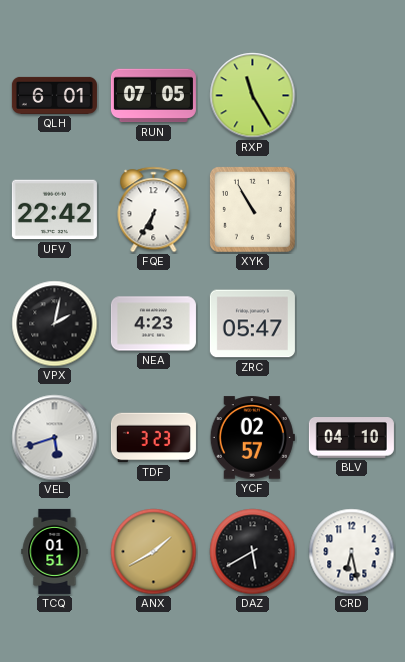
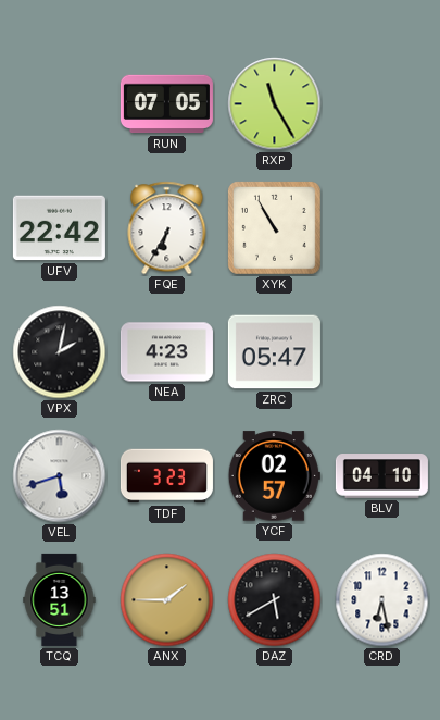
QLH: 6:01 -> none (54, 95)
TCQ: 01:51 -> 13:51 (60, 599)
ANX: 1:40 -> 1:45 (167, 600)
